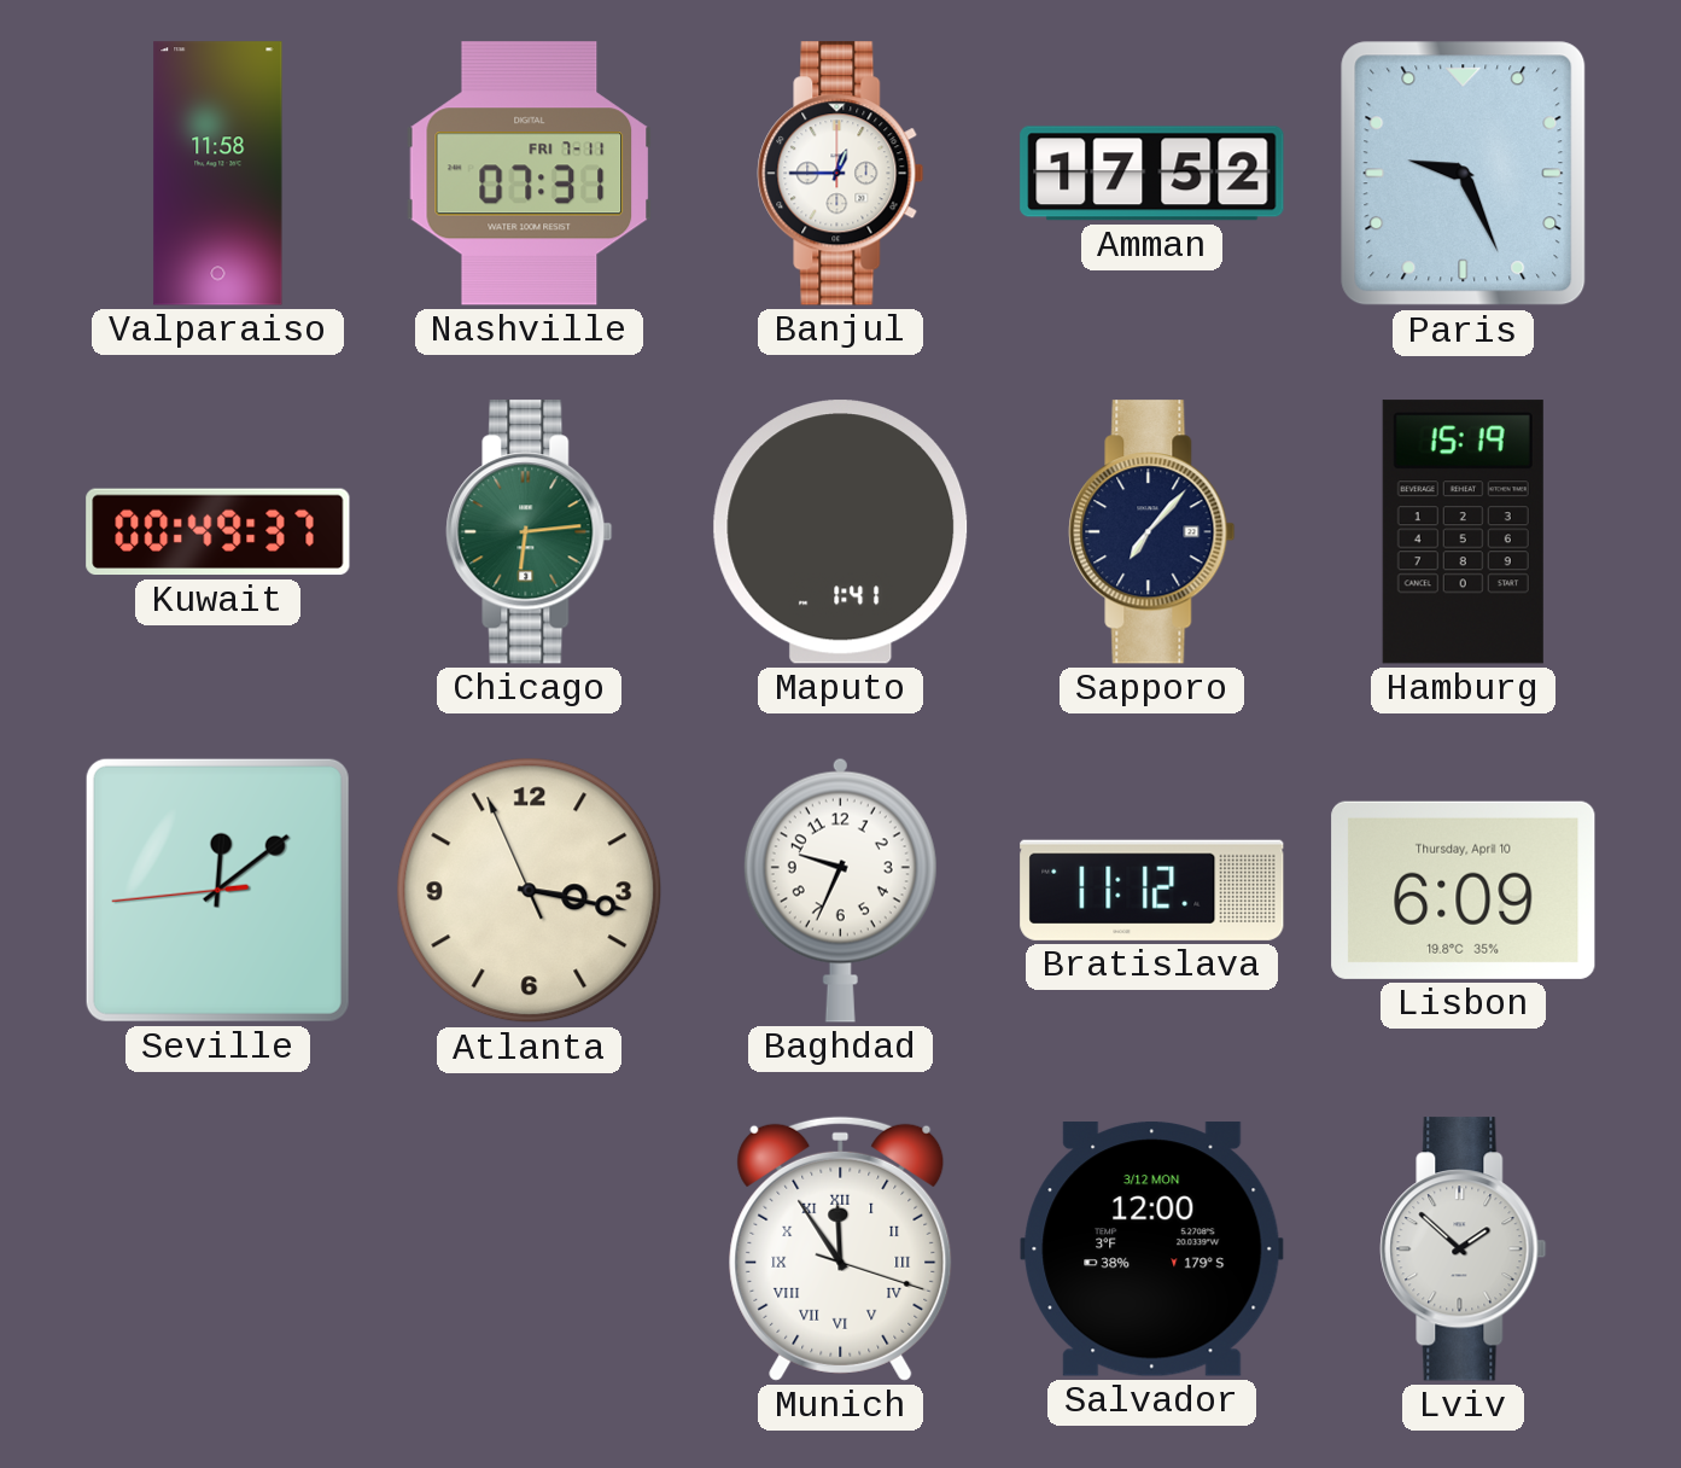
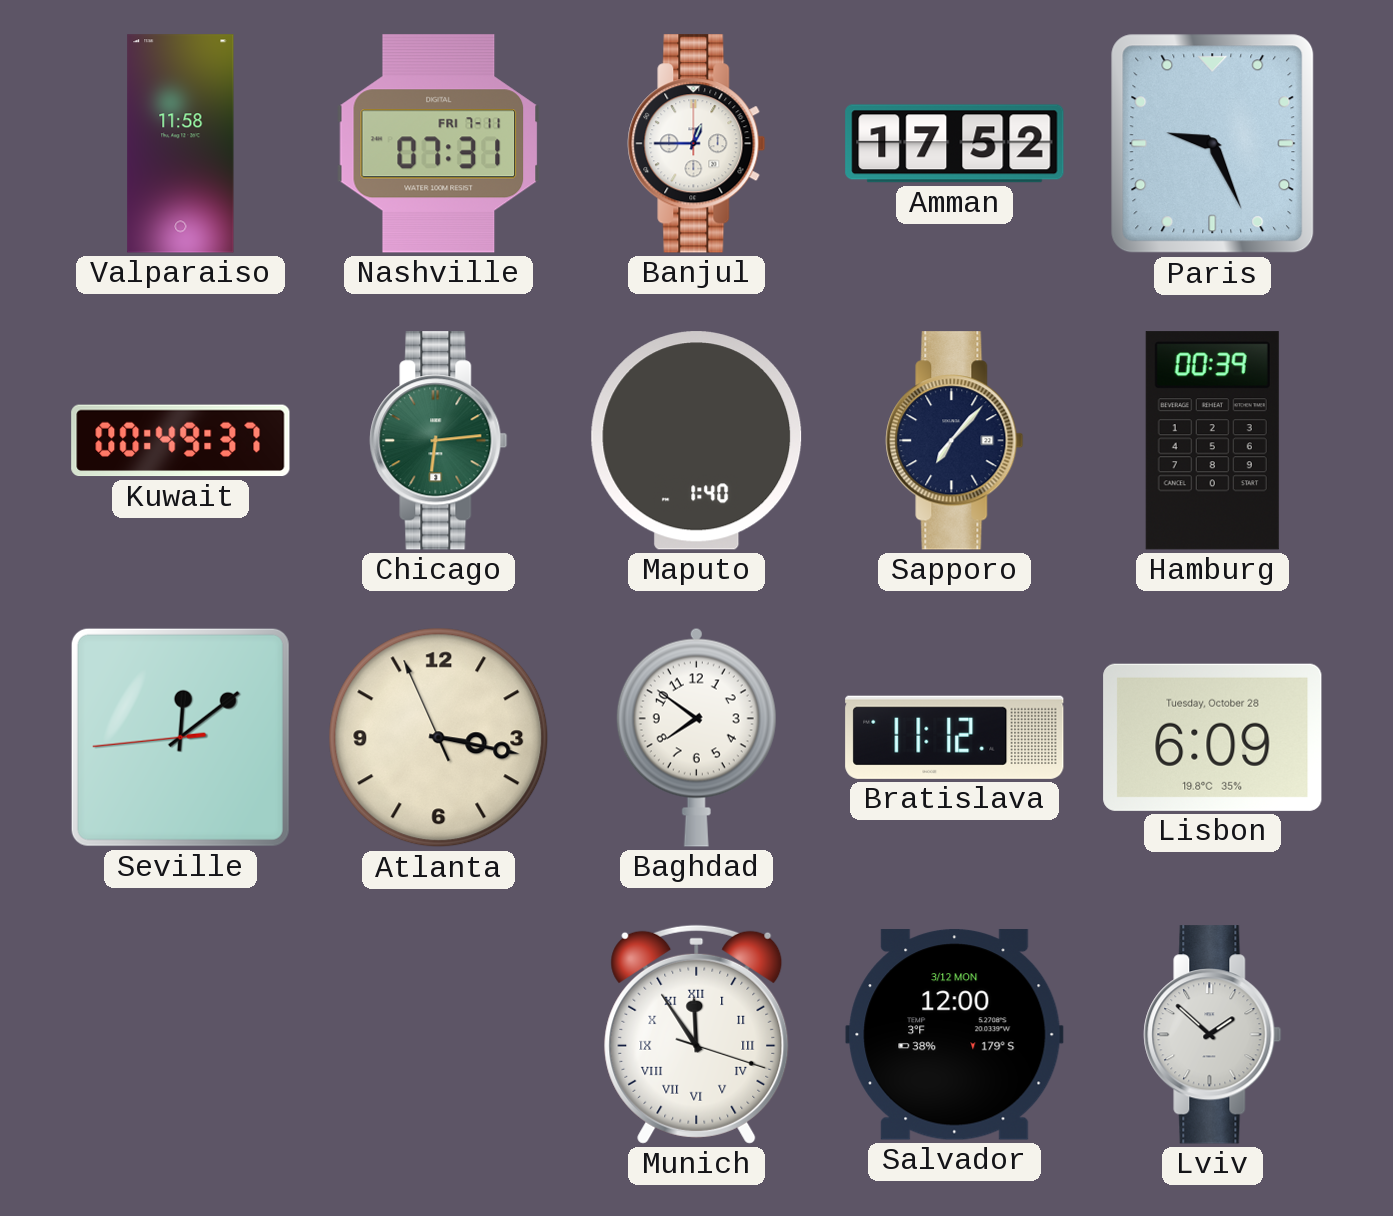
Maputo: 1:41 -> 1:40 (697, 441)
Hamburg: 15:19 -> 00:39 (1212, 441)
Baghdad: 9:34 -> 7:51 (696, 737)
Lisbon date: Thursday, April 10 -> Tuesday, October 28 (1213, 737)
